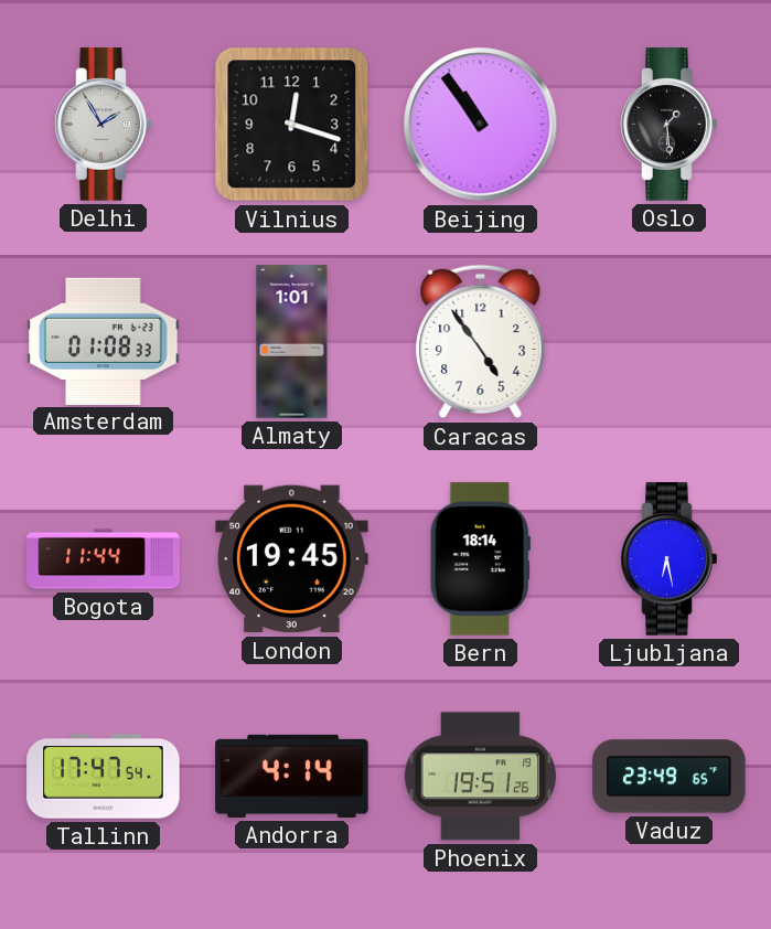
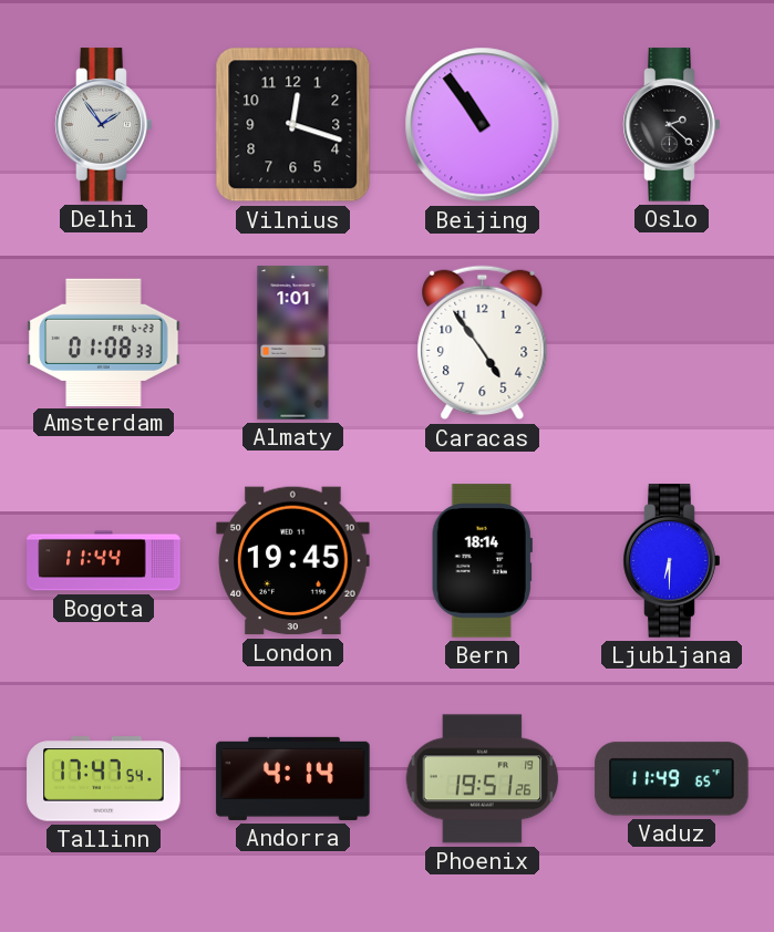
Delhi: 1:55 -> 1:54 (104, 125)
Oslo: 1:29 -> 2:22 (672, 125)
Ljubljana: 6:28 -> 6:30 (672, 561)
Vaduz: 23:49 -> 11:49 (672, 779)
